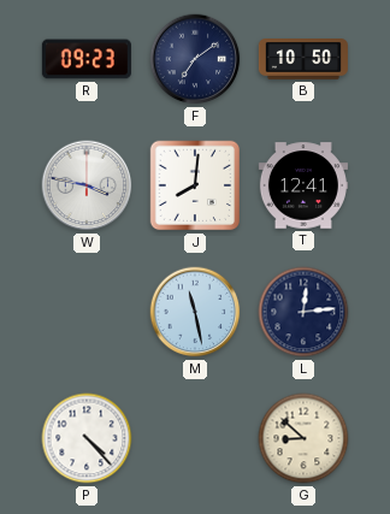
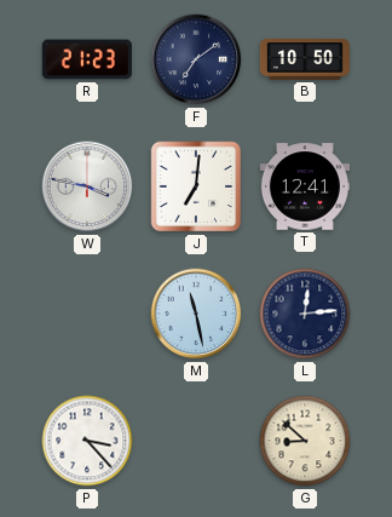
R: 09:23 -> 21:23 (87, 59)
J: 8:01 -> 7:01 (196, 186)
P: 4:23 -> 3:23 (87, 441)
